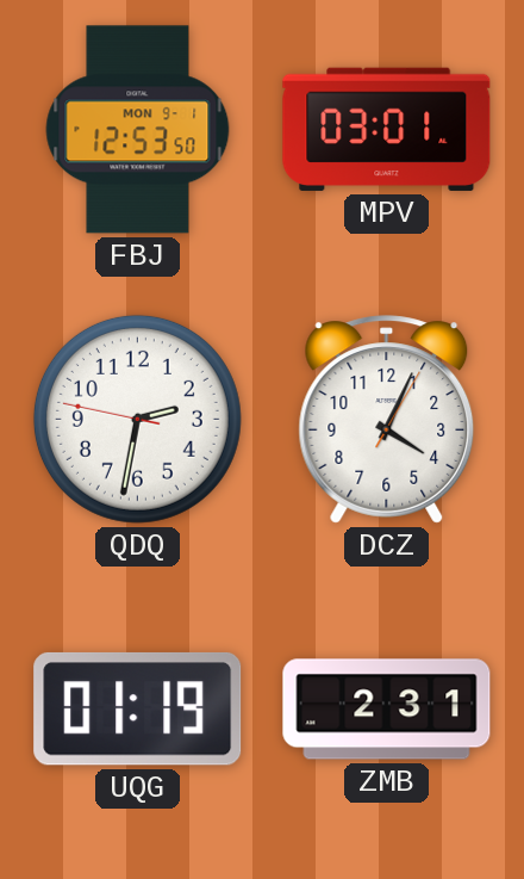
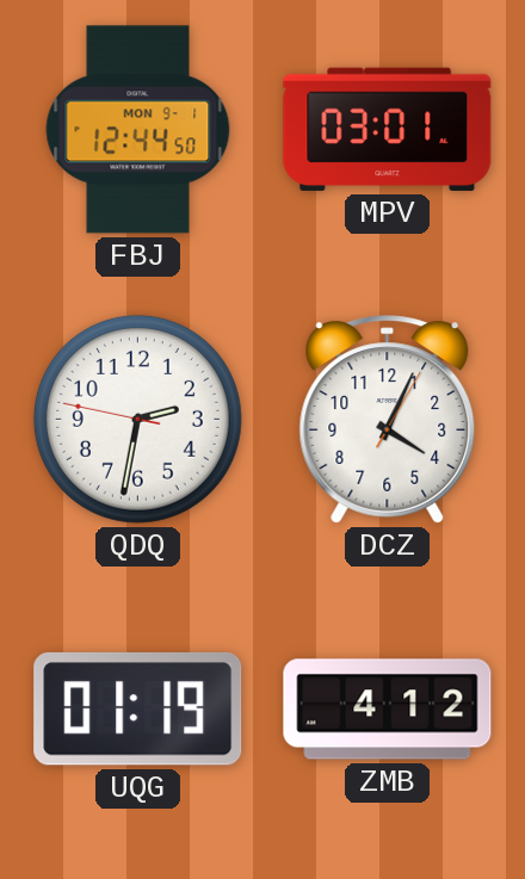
FBJ: 12:53 -> 12:44 (138, 130)
ZMB: 2:31 -> 4:12 (388, 710)
